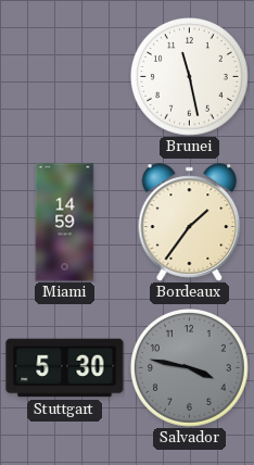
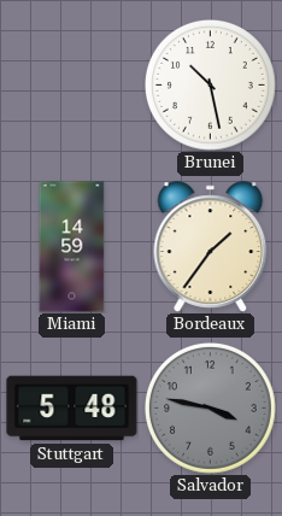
Brunei: 11:28 -> 10:28 (211, 86)
Stuttgart: 5:30 -> 5:48 (72, 409)
